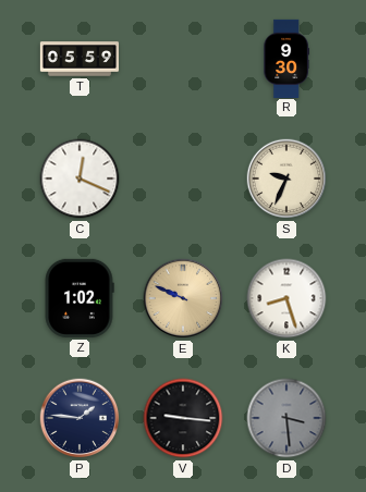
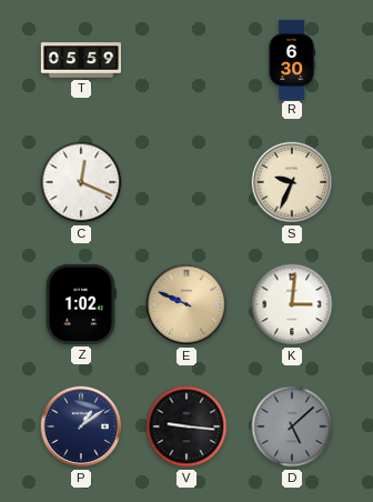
R: 9:30 -> 6:30 (292, 59)
K: 8:27 -> 3:01 (292, 304)
P: 1:46 -> 1:09 (81, 426)
D: 3:29 -> 5:08 (292, 426)
